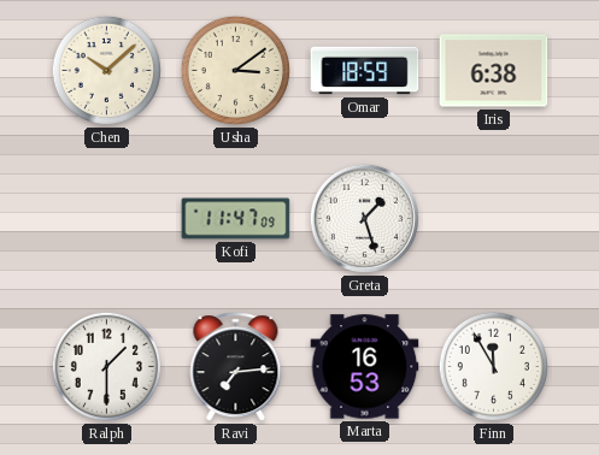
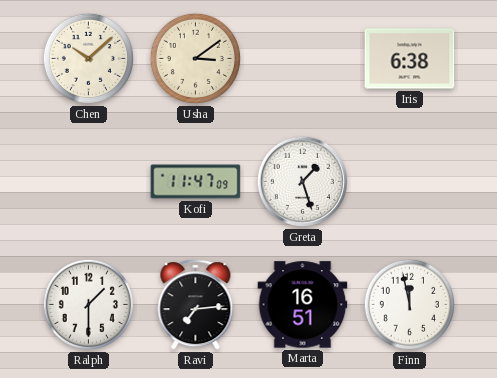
Omar: 18:59 -> none (365, 71)
Marta: 16:53 -> 16:51 (303, 305)
Finn: 11:55 -> 11:58 (409, 304)
